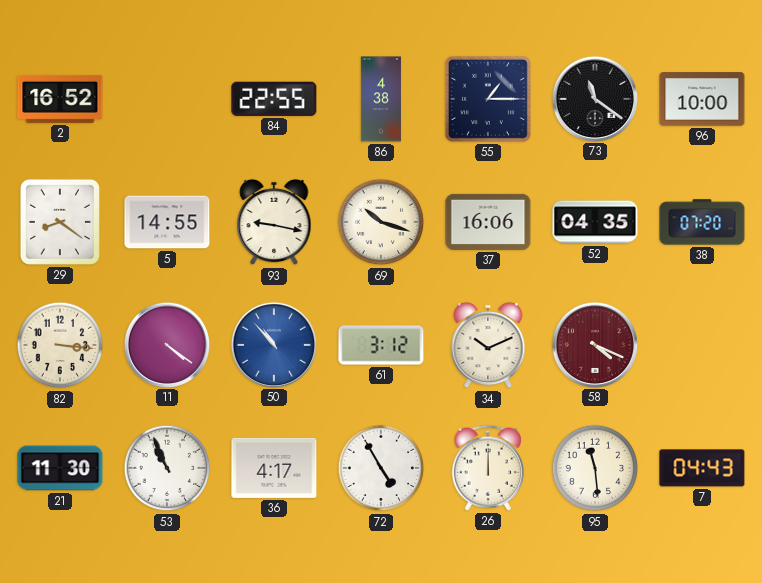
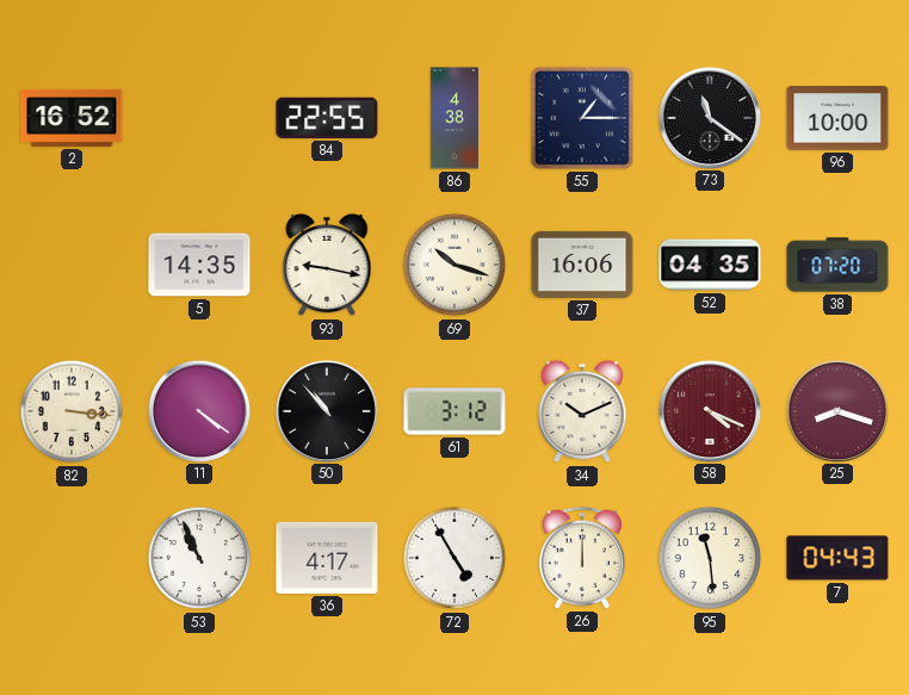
29: 8:21 -> none (60, 222)
5: 14:55 -> 14:35 (199, 265)
50 dial: blue -> black (326, 410)
25: none -> 8:18 (836, 410)
21: 11:30 -> none (60, 468)
